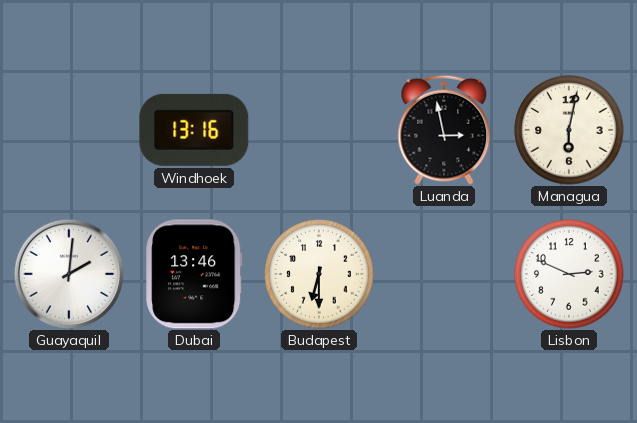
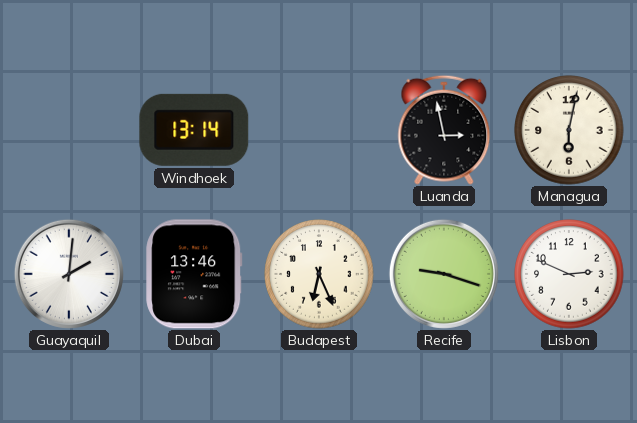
Windhoek: 13:16 -> 13:14 (194, 130)
Budapest: 6:30 -> 6:26 (319, 274)
Recife: none -> 9:18 (444, 274)
